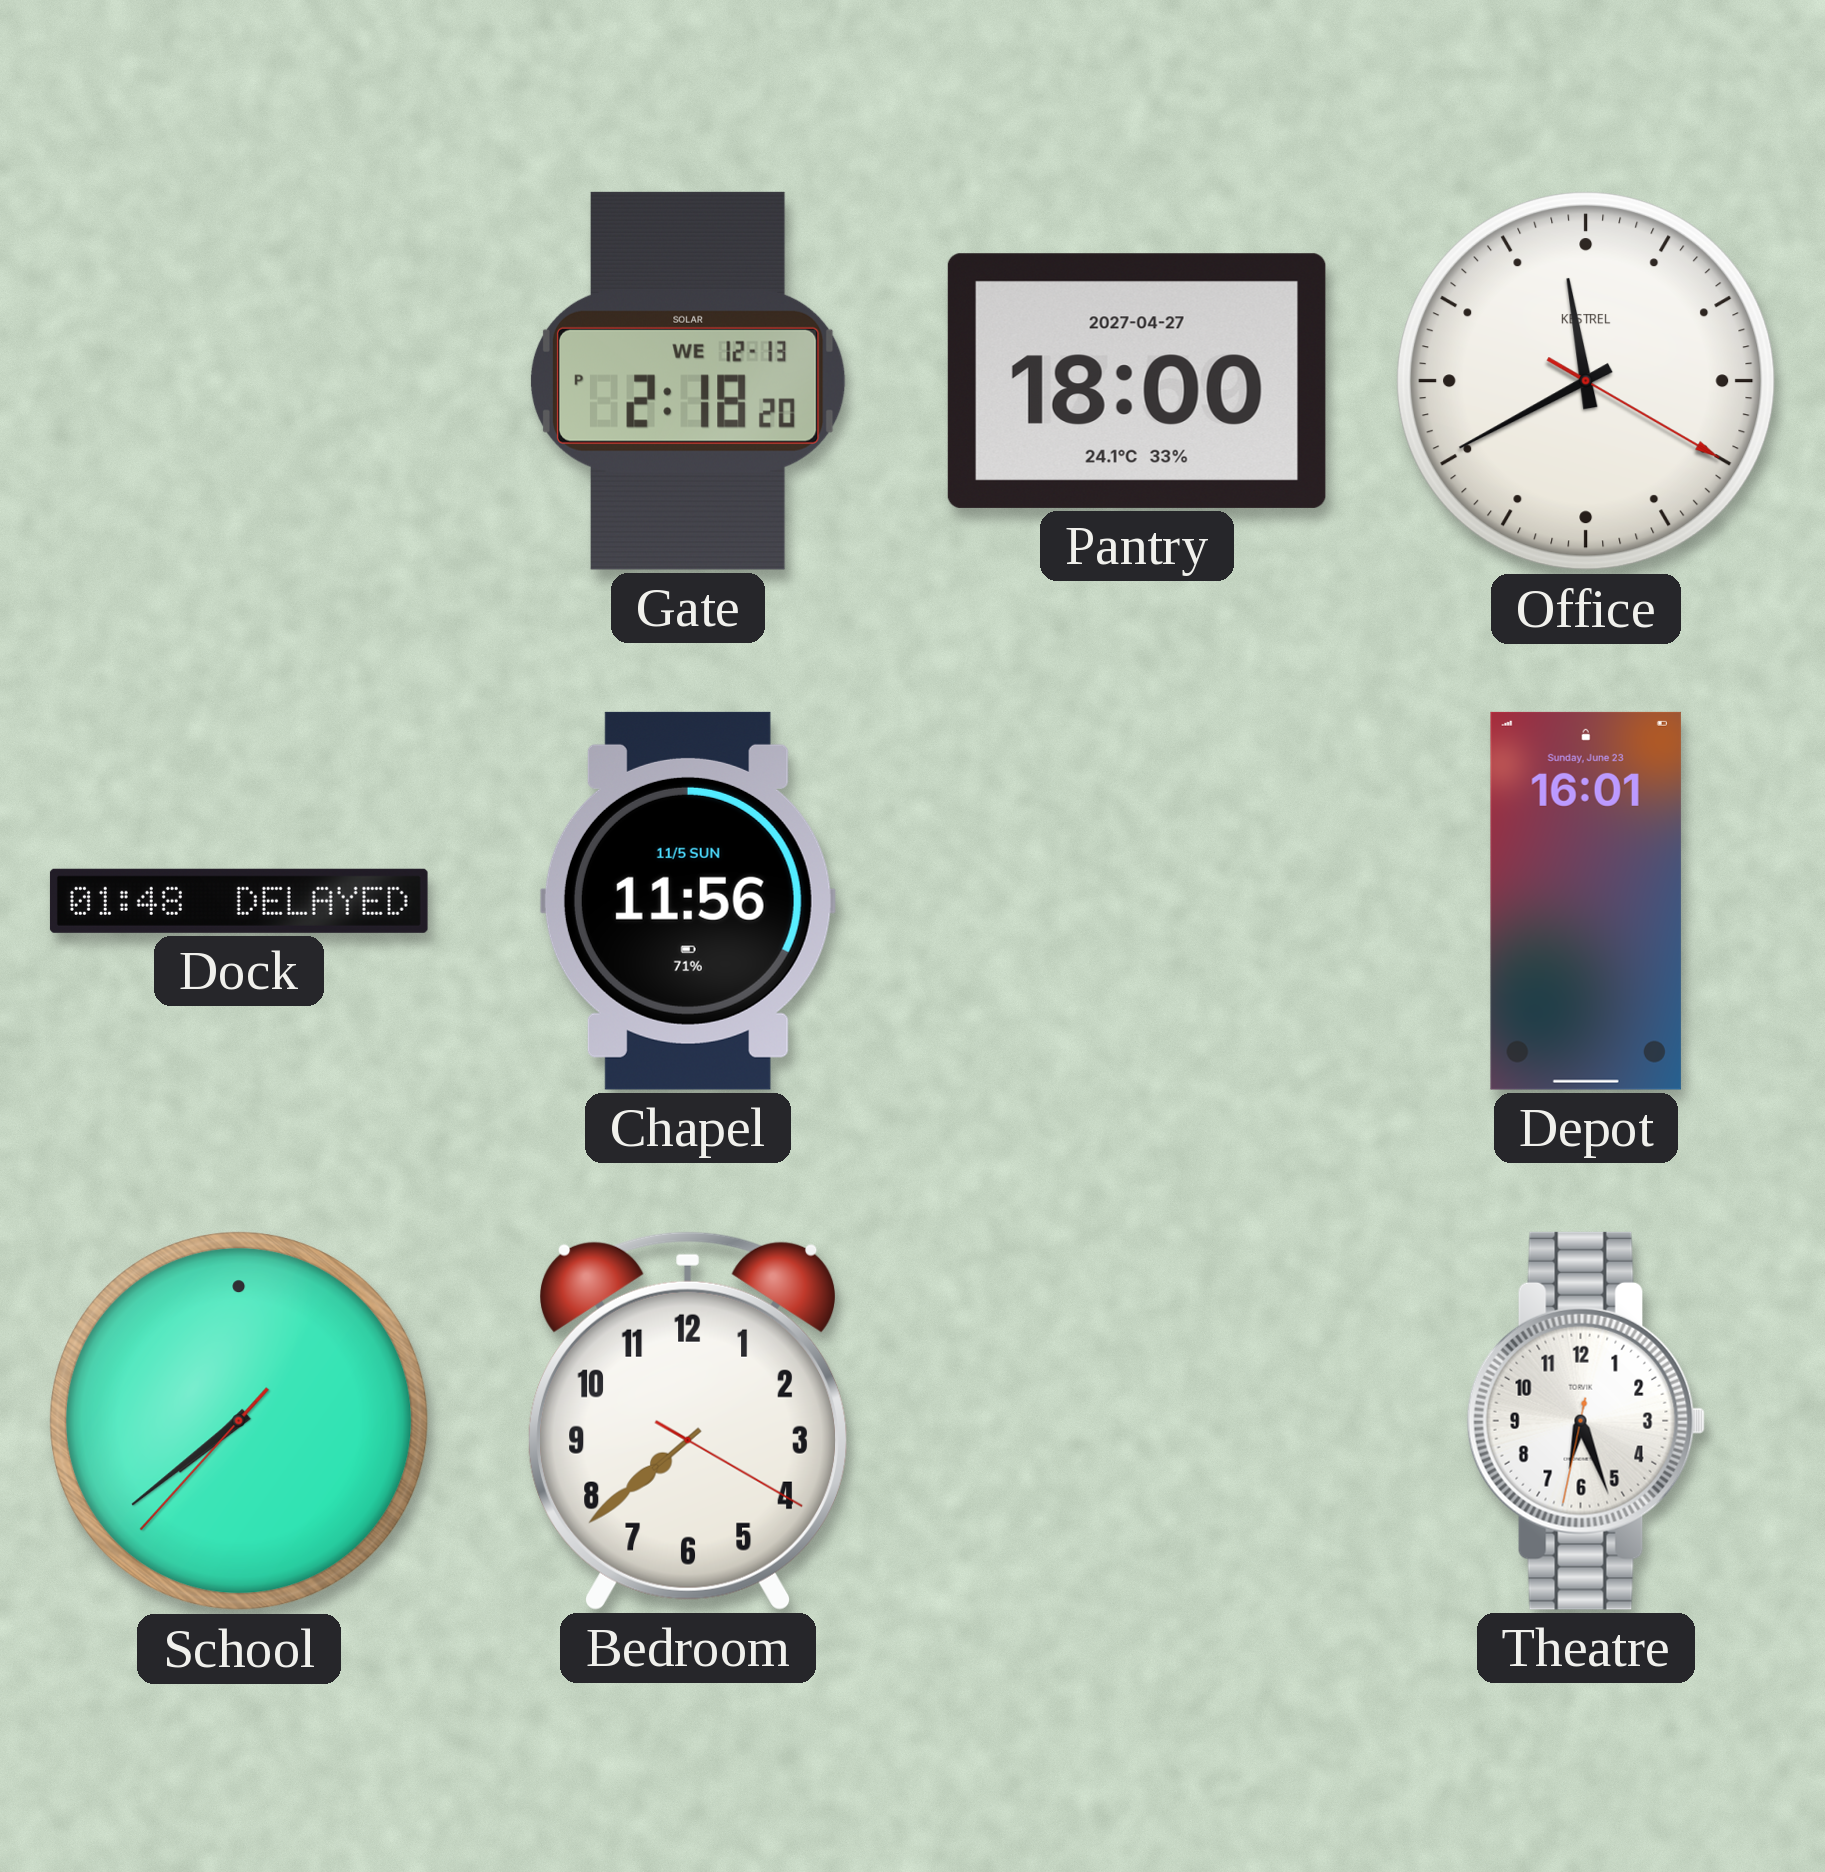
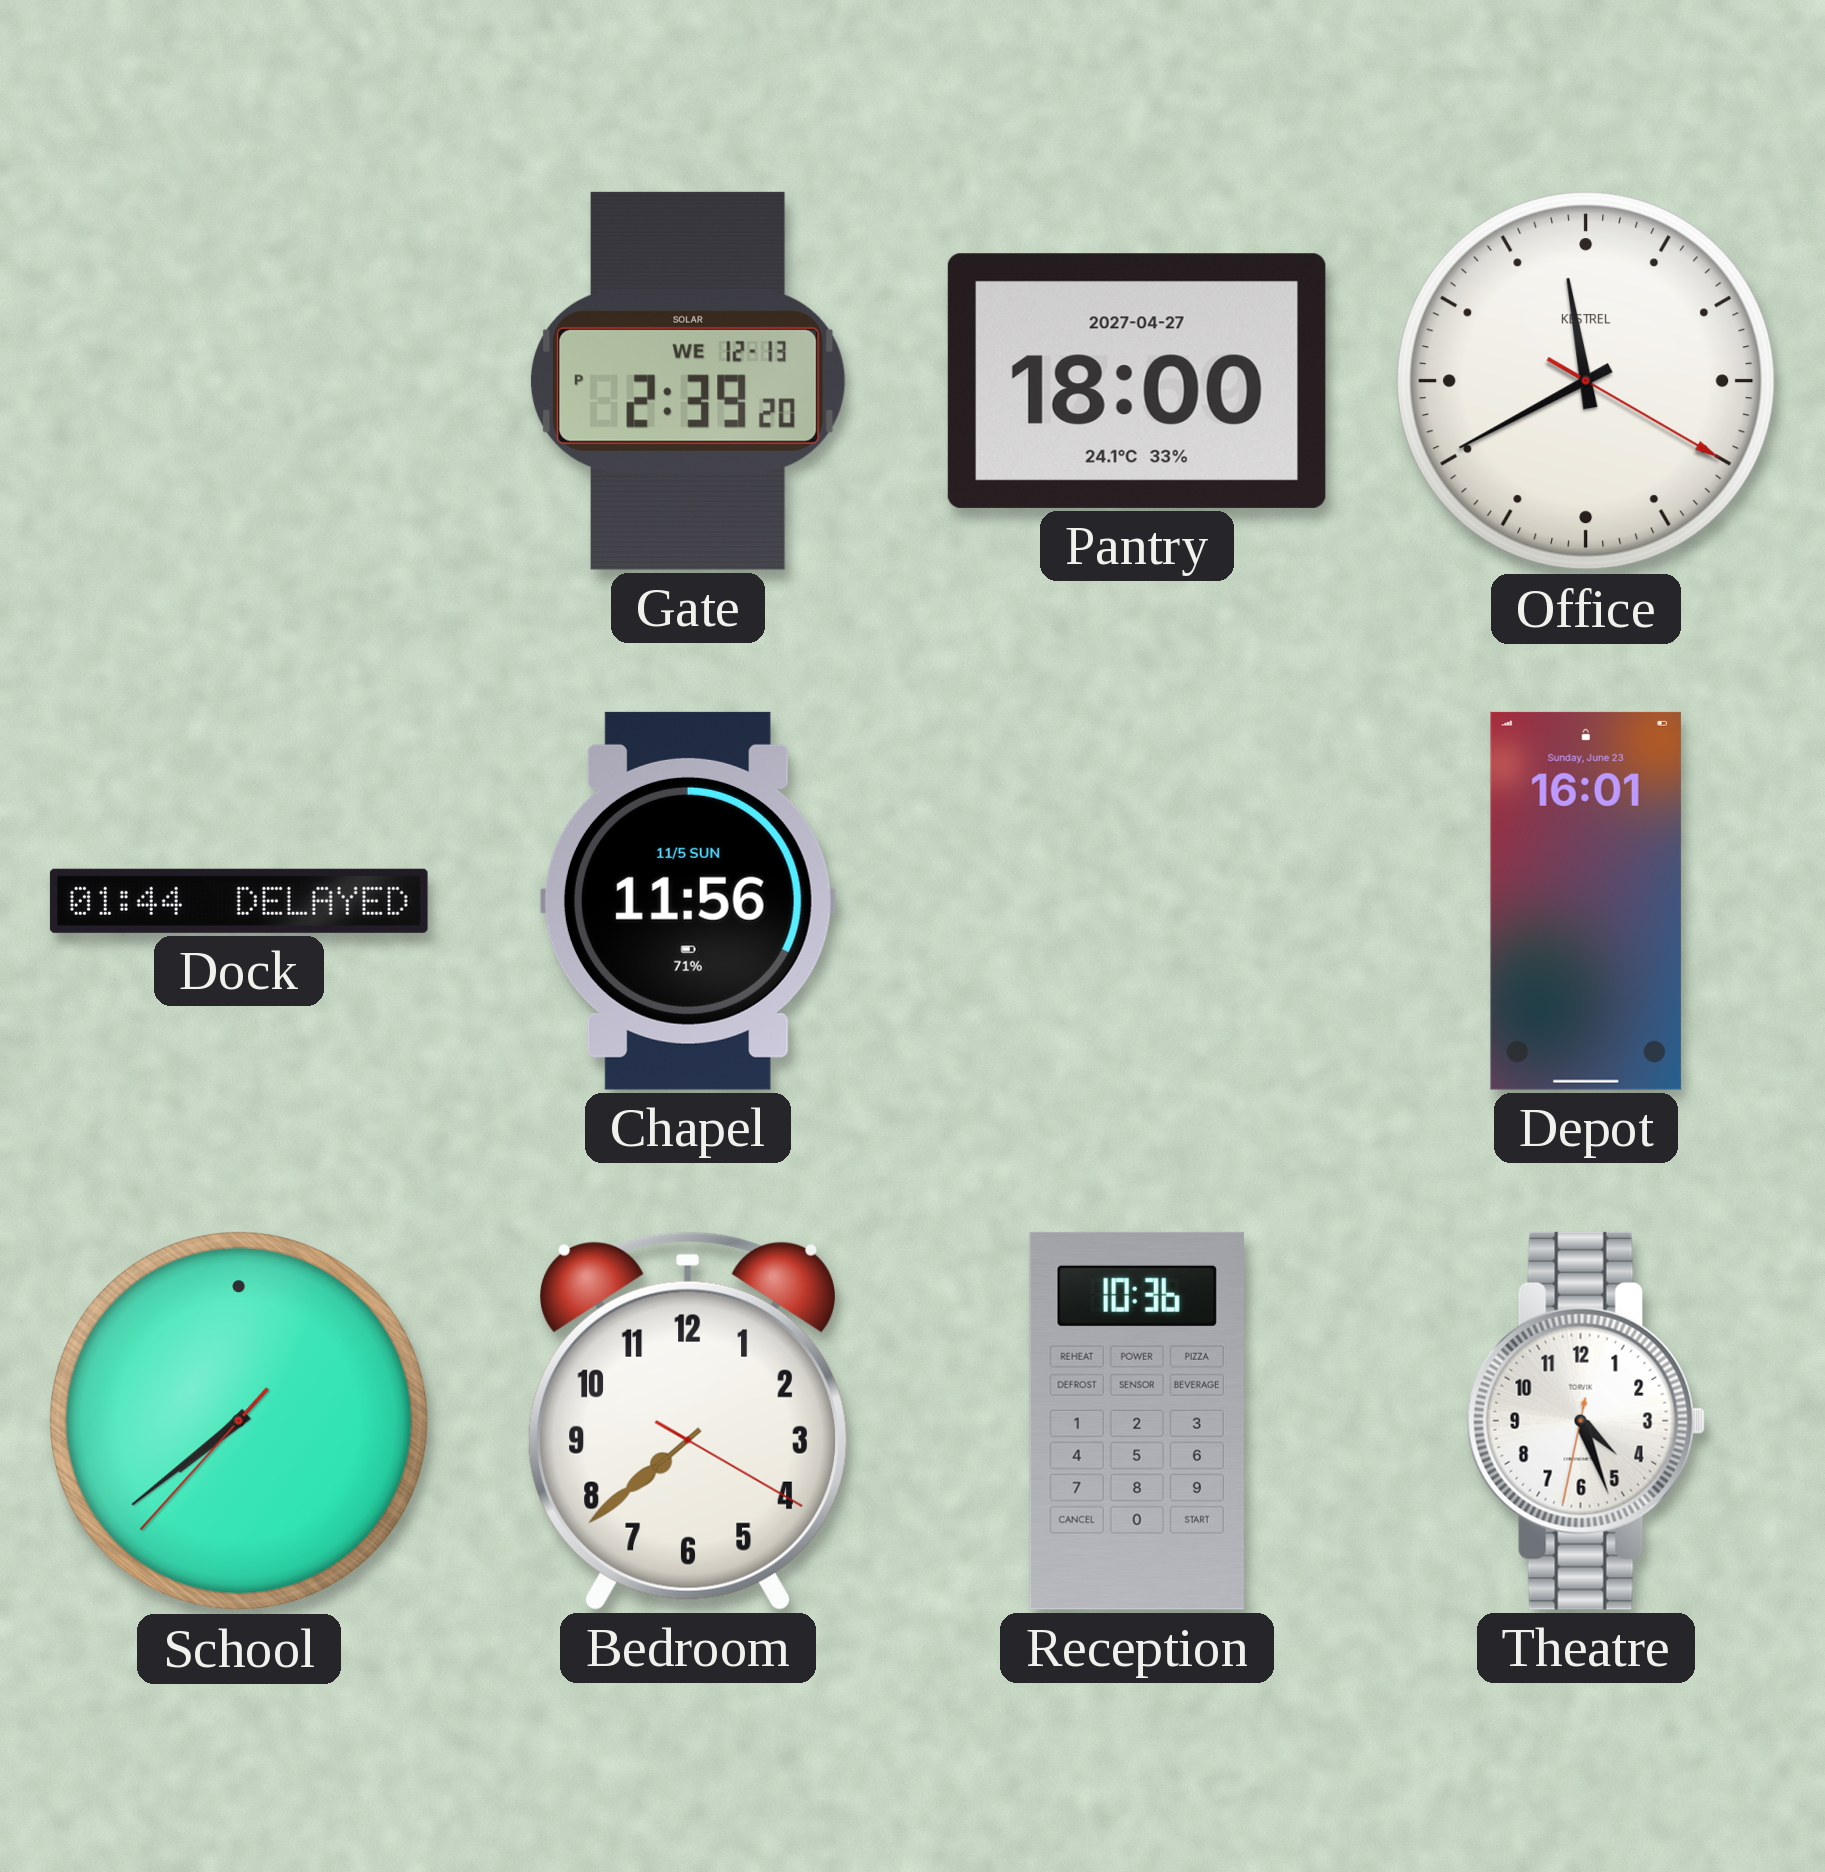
Gate: 2:18 -> 2:39 (688, 381)
Dock: 01:48 -> 01:44 (239, 901)
Reception: none -> 10:36 (1137, 1421)
Theatre: 6:26 -> 4:26 (1586, 1421)
